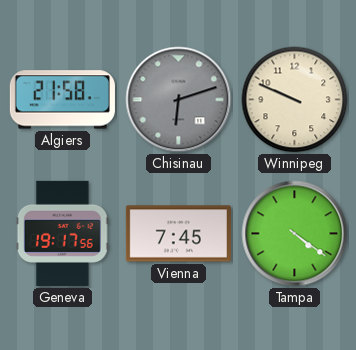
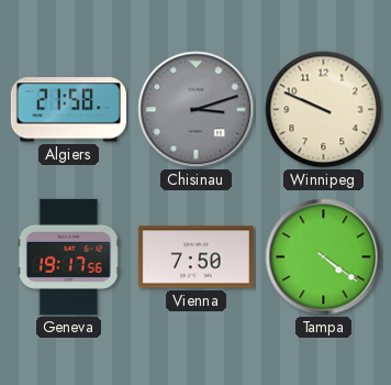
Chisinau: 6:12 -> 3:12 (197, 110)
Vienna: 7:45 -> 7:50 (195, 257)
